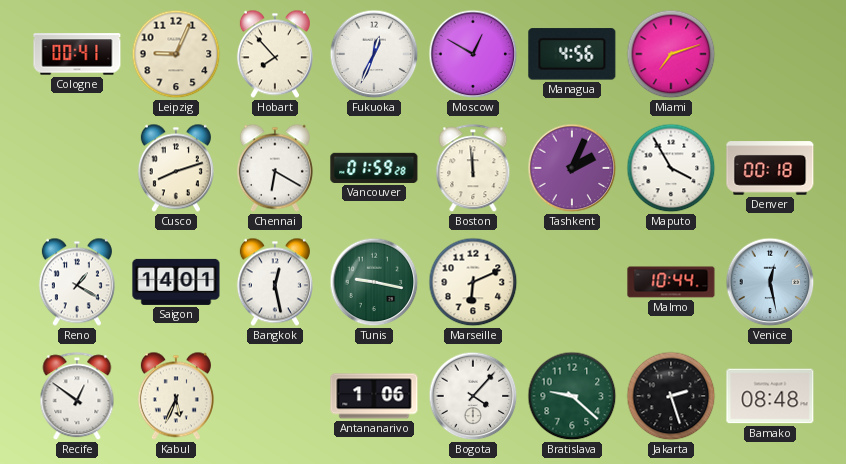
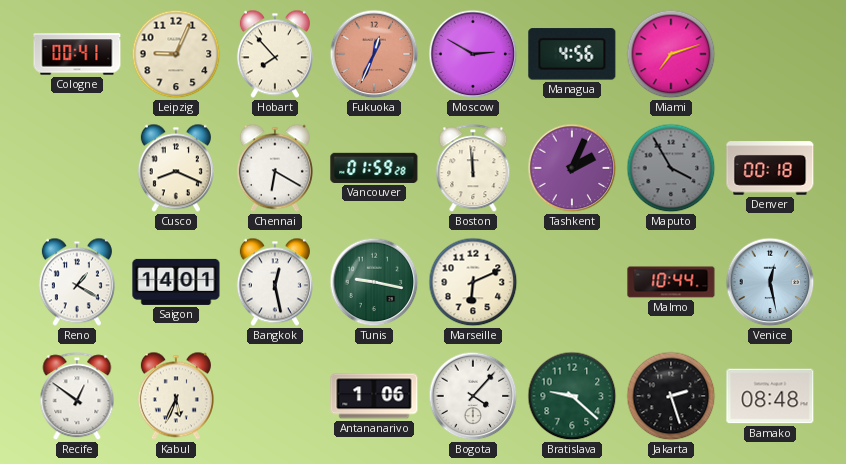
Fukuoka dial: white -> salmon (374, 54)
Moscow: 12:50 -> 2:50 (473, 54)
Cusco: 8:12 -> 8:19 (176, 168)
Maputo dial: white -> grey (671, 168)
